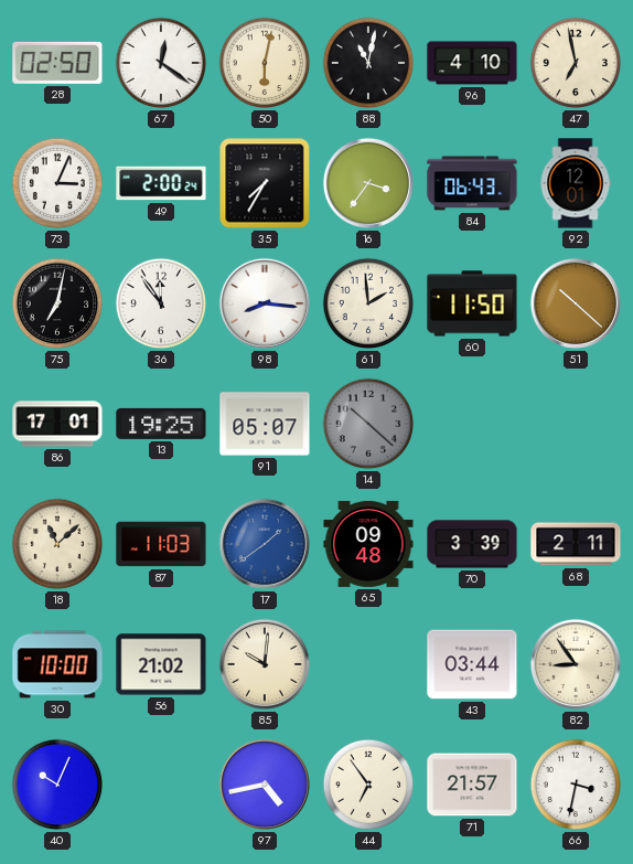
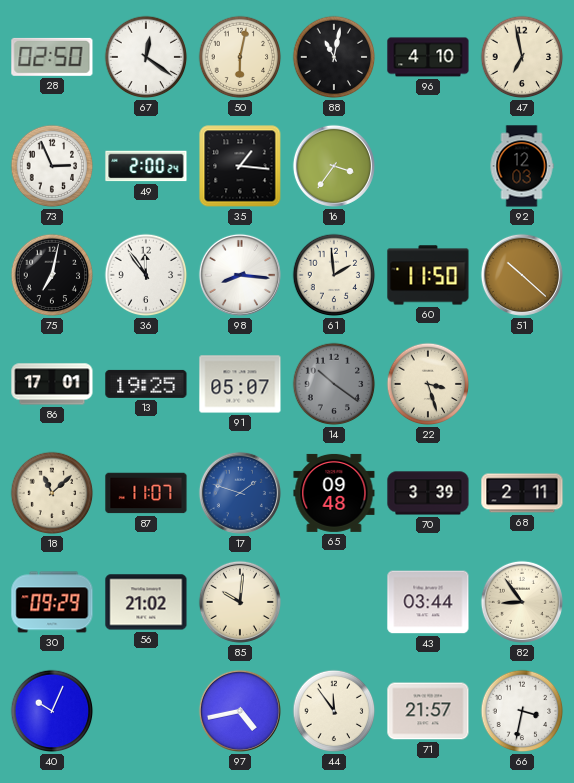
73: 3:04 -> 2:56 (52, 166)
35: 7:35 -> 1:16 (240, 166)
84: 06:43 -> none (472, 183)
92: 12:01 -> 12:03 (522, 166)
14: 10:22 -> 10:21 (334, 384)
22: none -> 3:27 (428, 384)
87: 11:03 -> 11:07 (146, 493)
17: 1:39 -> 1:48 (240, 493)
30: 10:00 -> 09:29 (52, 602)
44: 6:54 -> 11:54 (334, 711)
